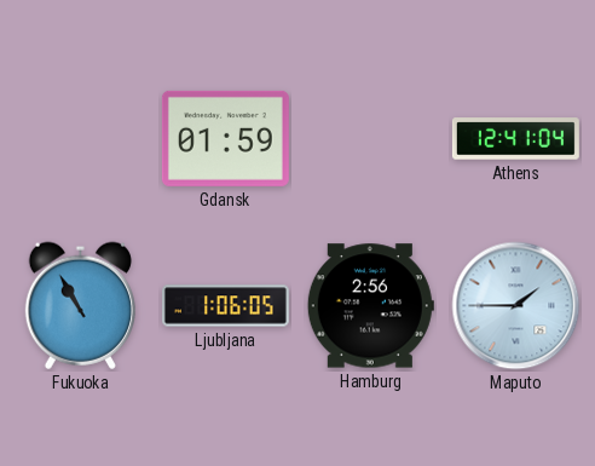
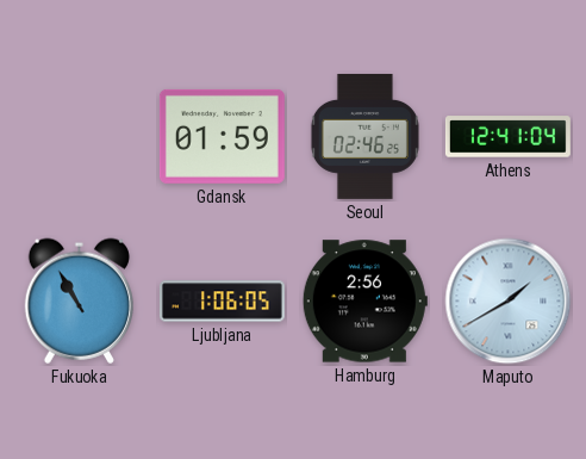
Seoul: none -> 02:46 (364, 136)
Maputo: 1:45 -> 1:40 (509, 302)
